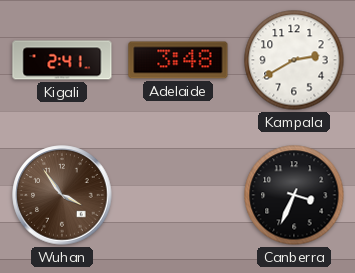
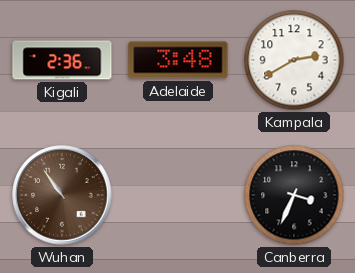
Kigali: 2:41 -> 2:36 (62, 60)
Wuhan: 3:54 -> 10:54 (62, 195)
